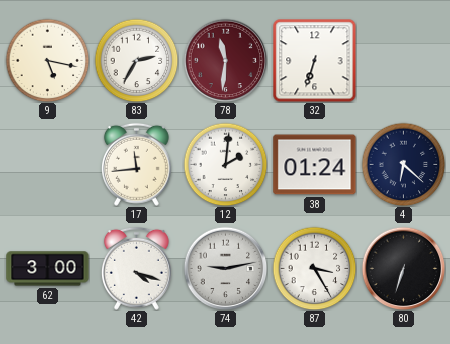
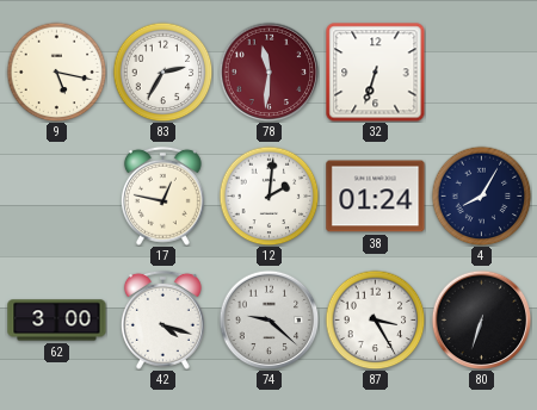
17: 11:44 -> 12:47 (162, 195)
4: 6:22 -> 8:05 (481, 195)
74: 9:13 -> 9:22 (268, 319)
